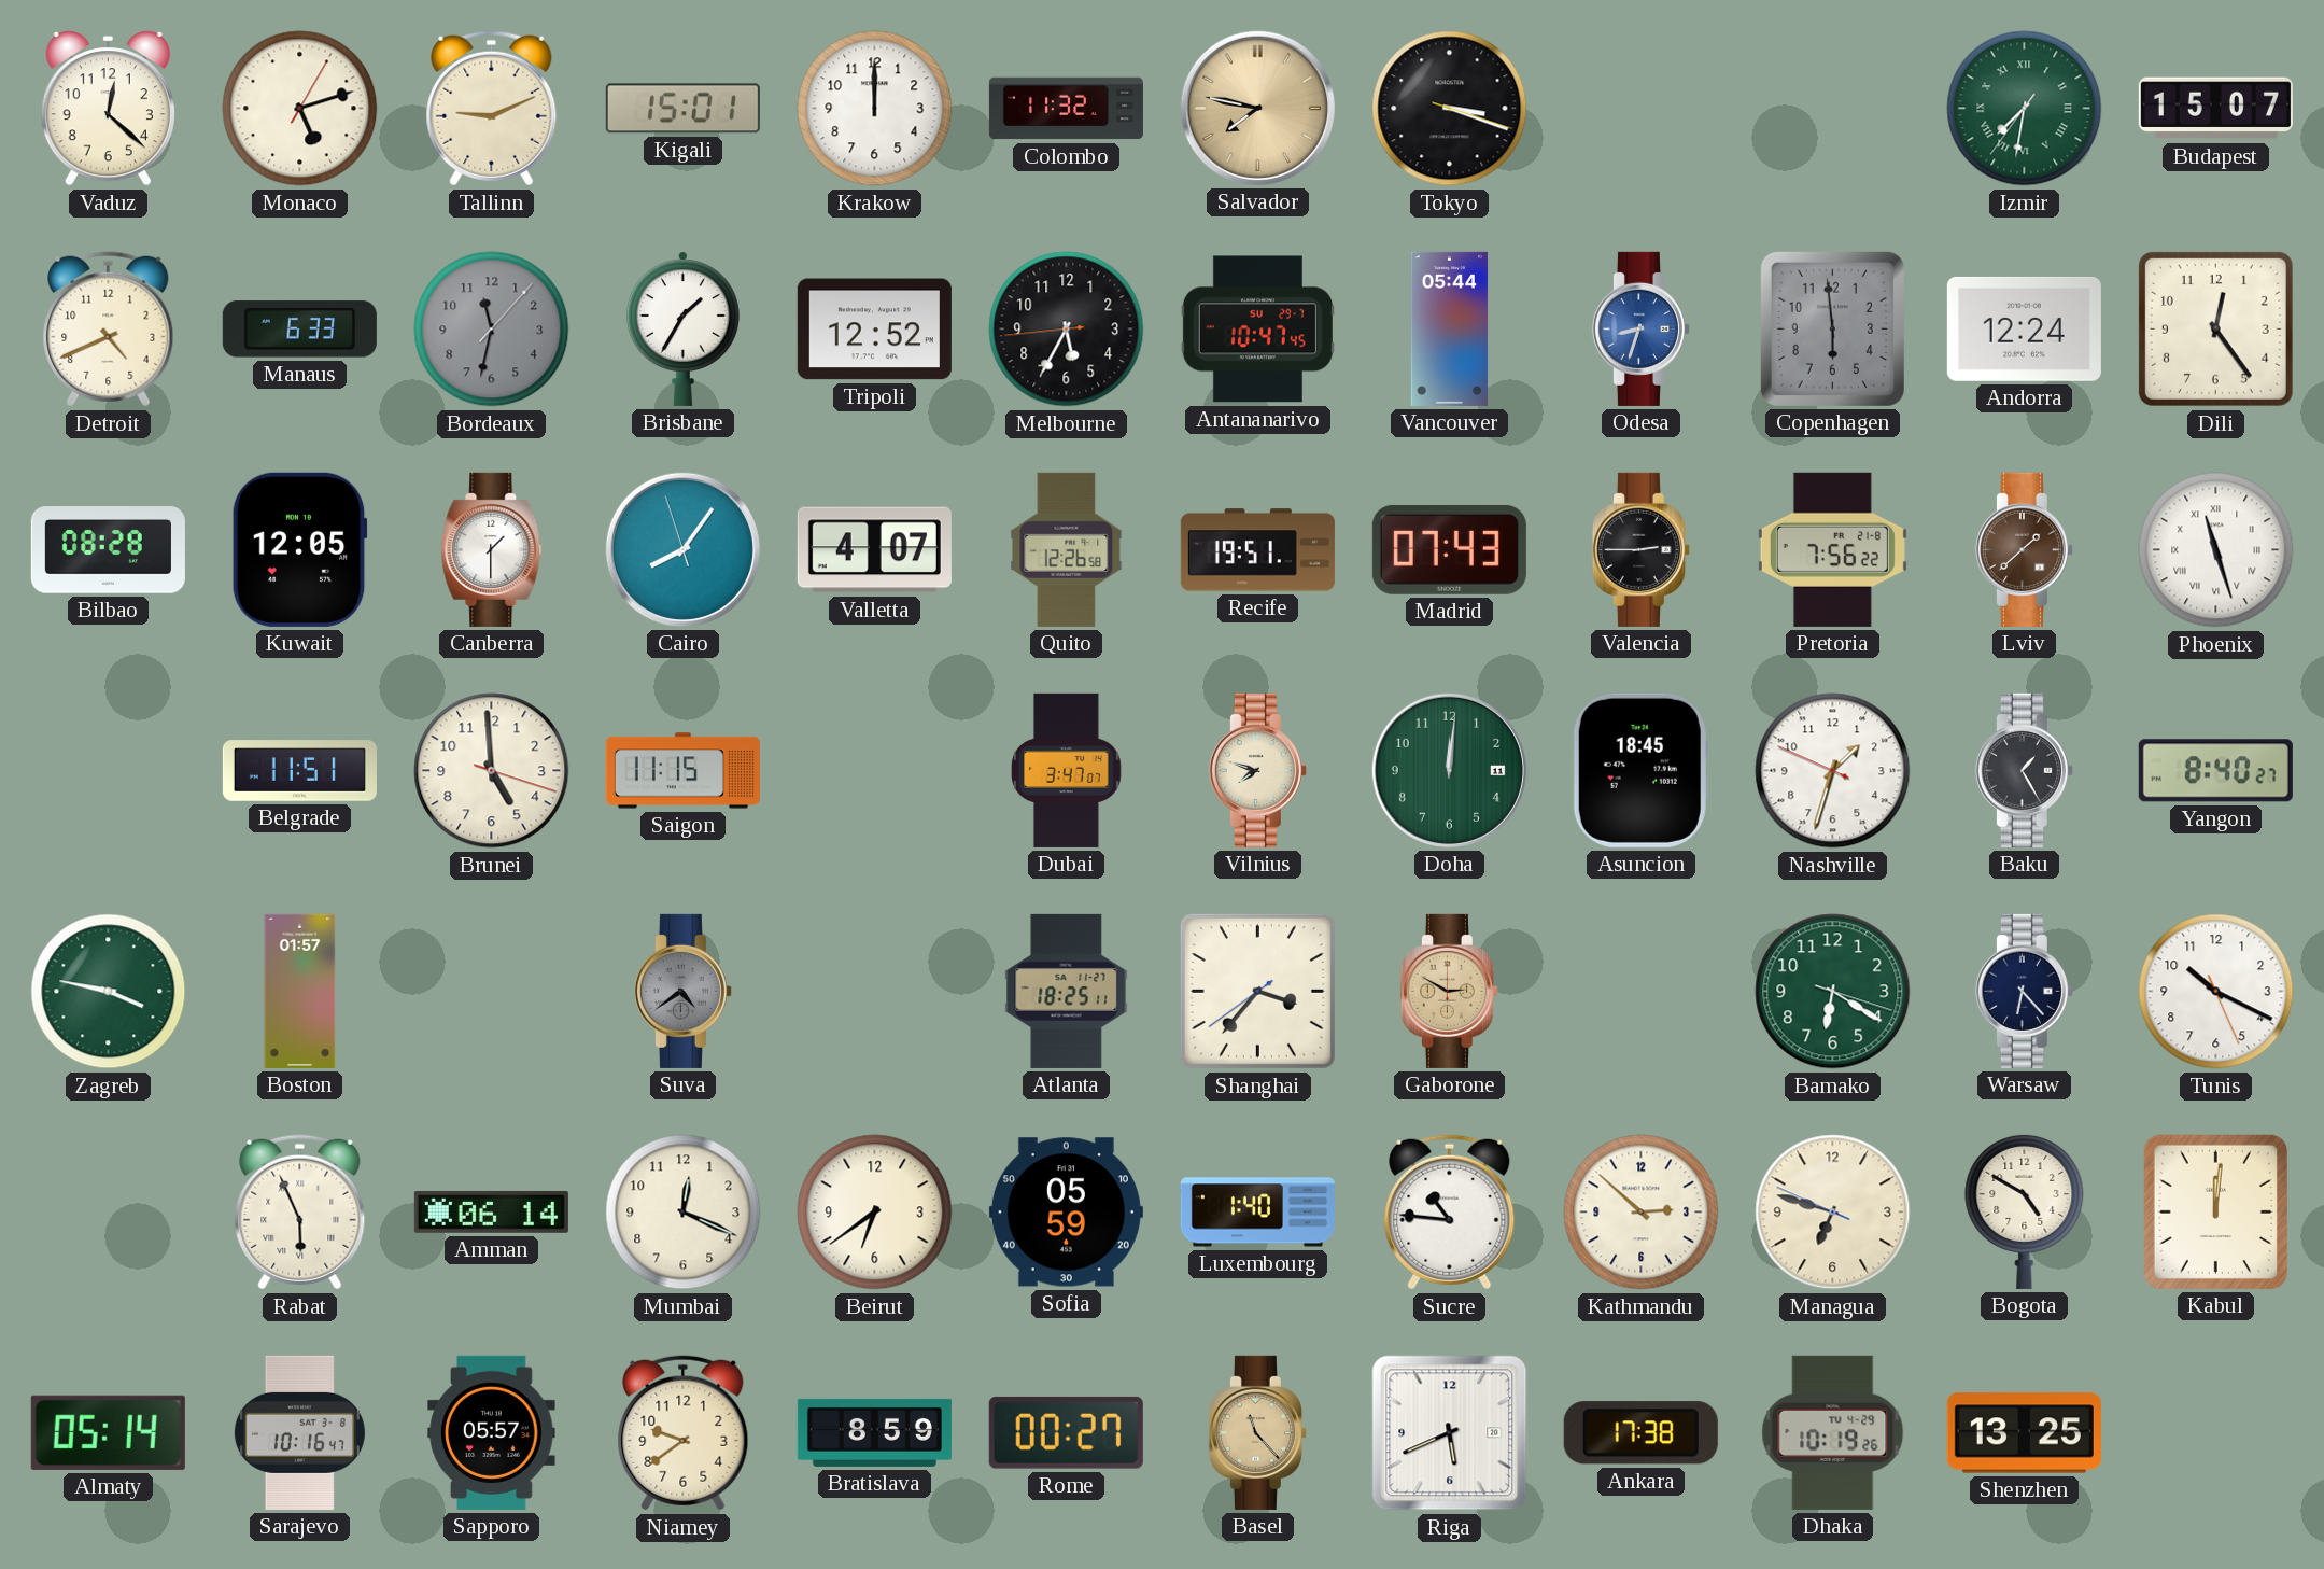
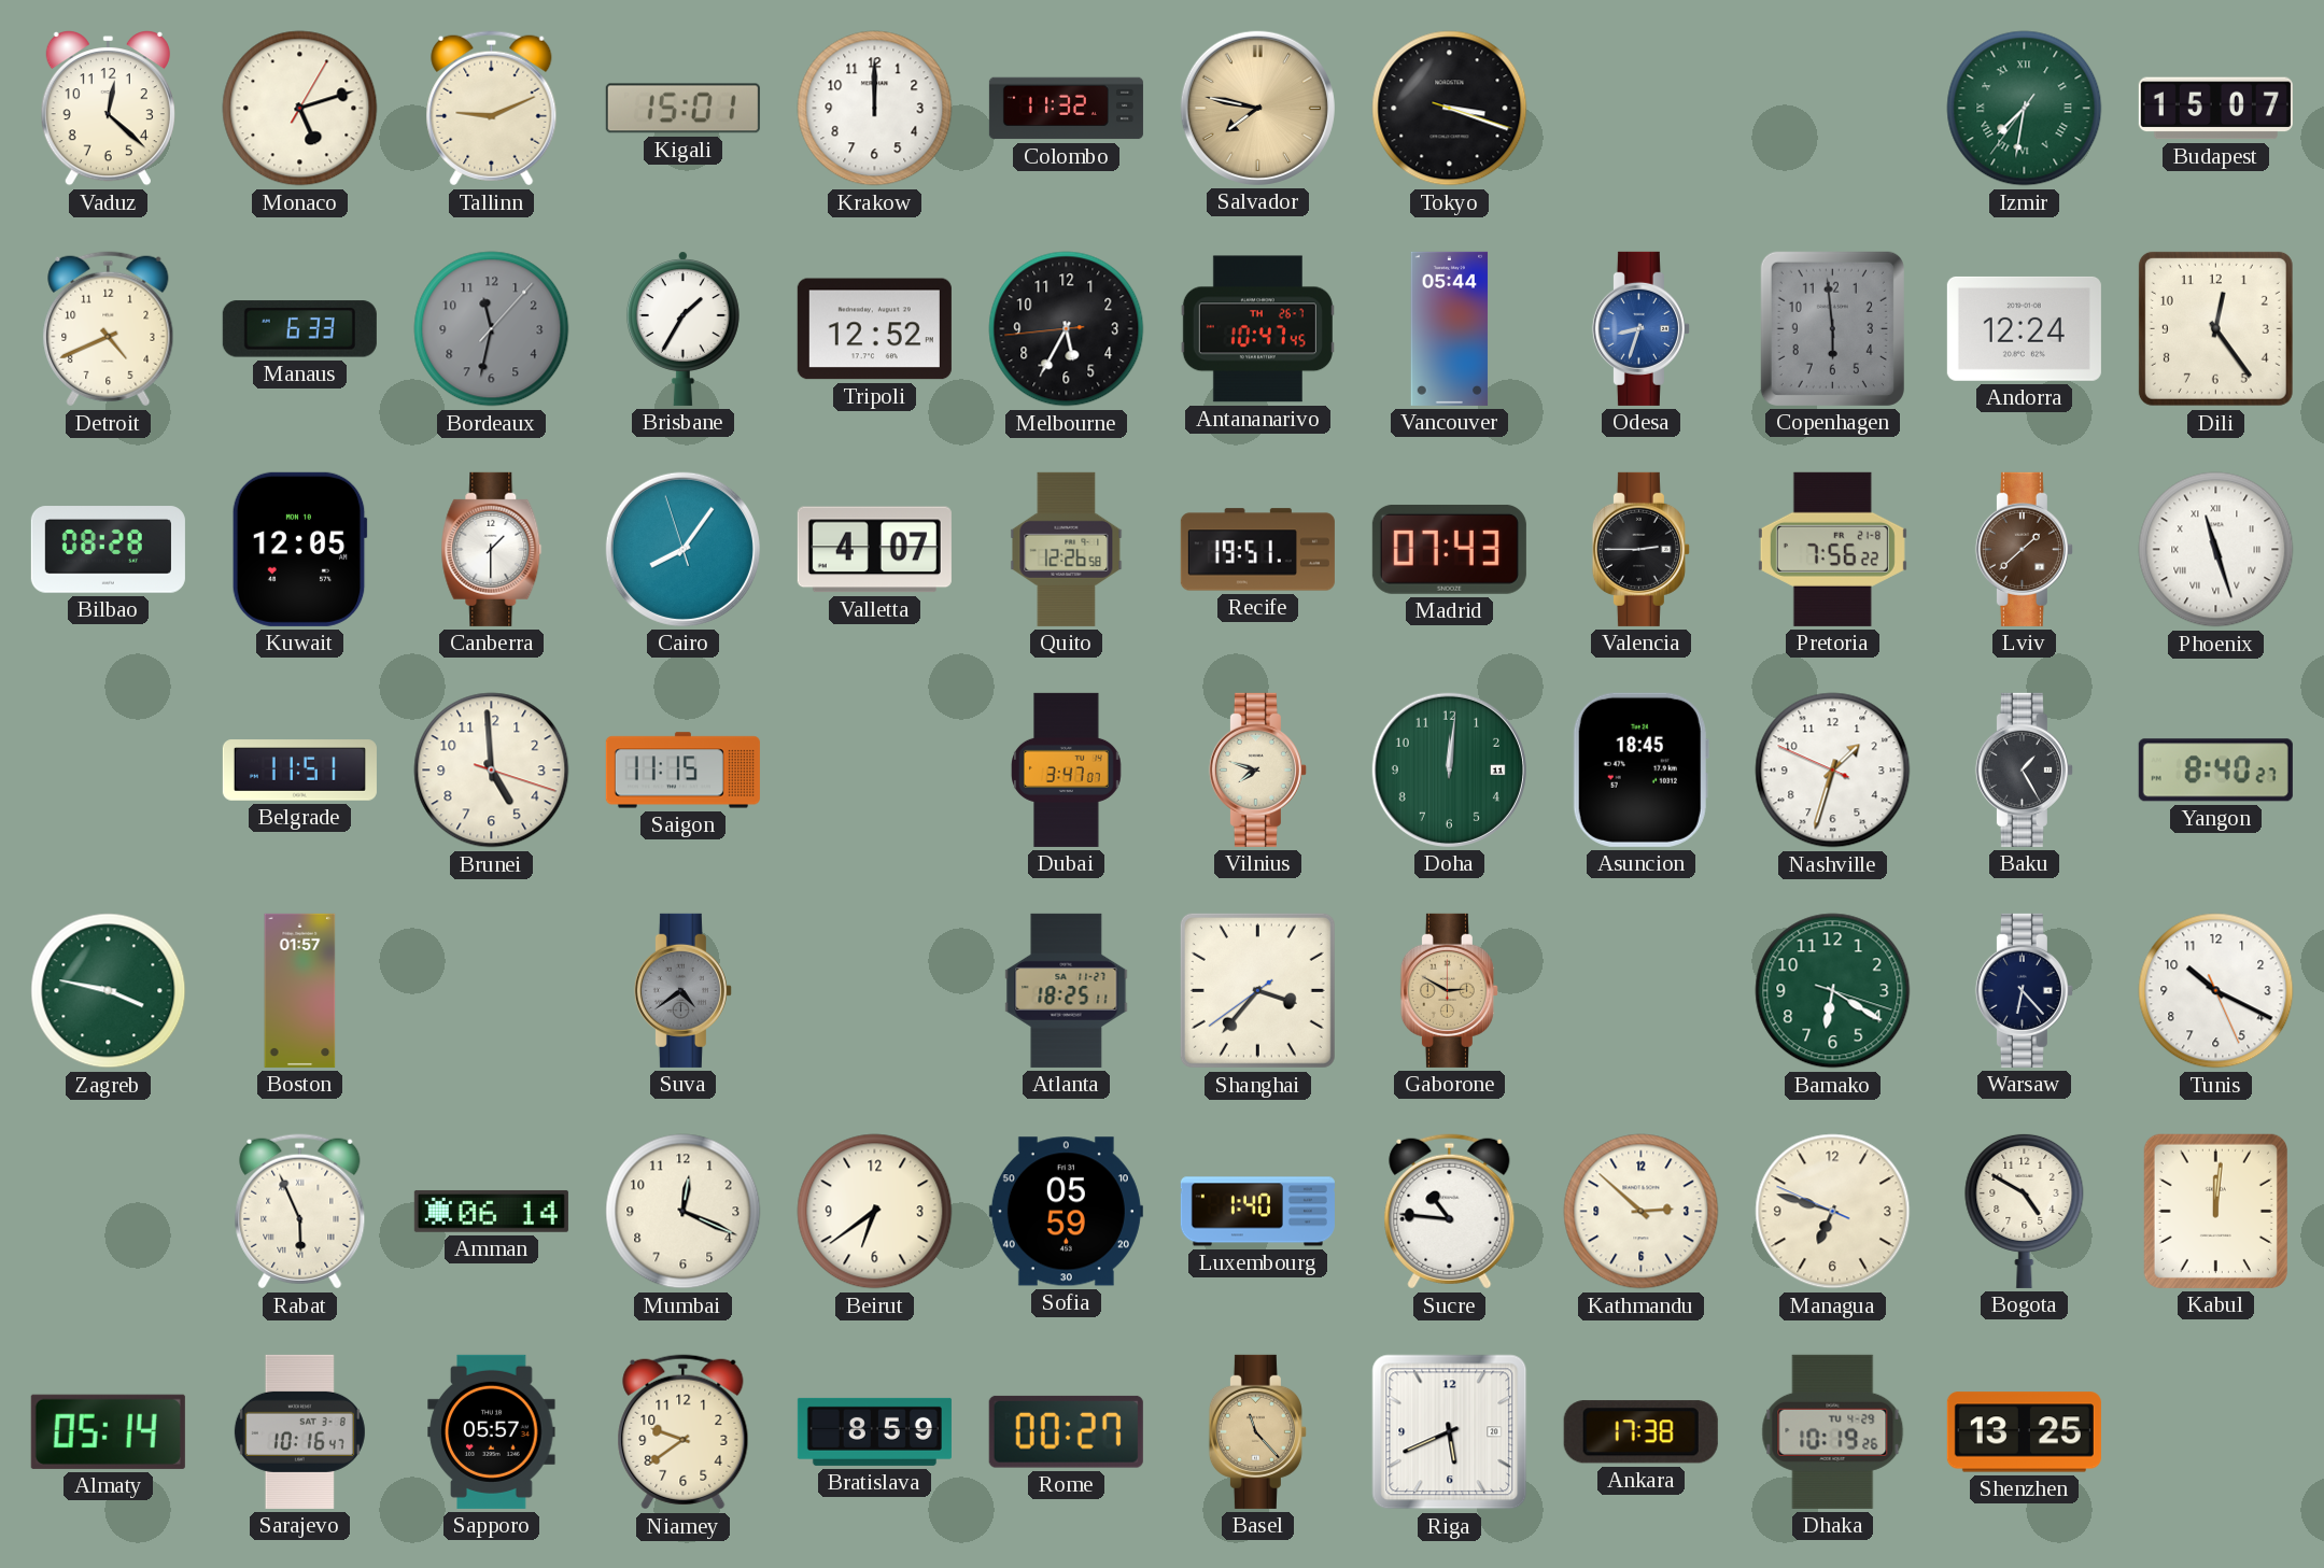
Antananarivo date: SU 29-7 -> TH 26-7 (1257, 329)
